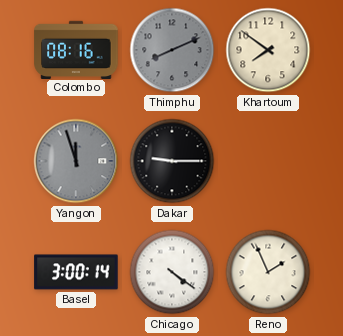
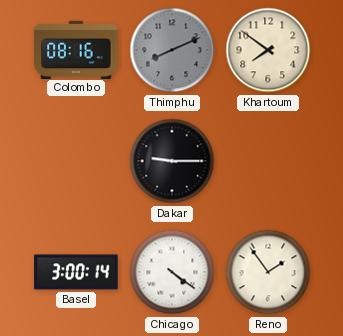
Yangon: 11:57 -> none (76, 161)
Reno: 1:56 -> 1:54 (268, 272)
